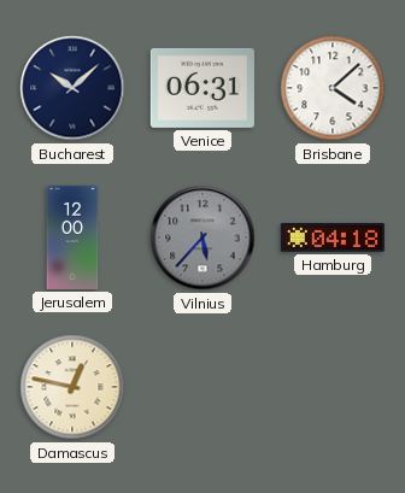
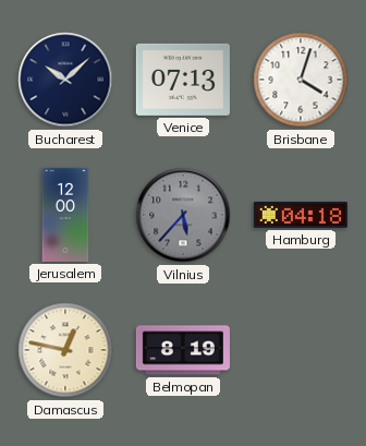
Venice: 06:31 -> 07:13 (183, 80)
Brisbane: 4:08 -> 4:03 (301, 80)
Belmopan: none -> 8:19 (183, 350)
